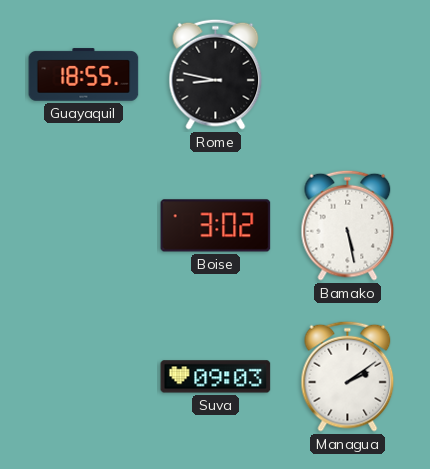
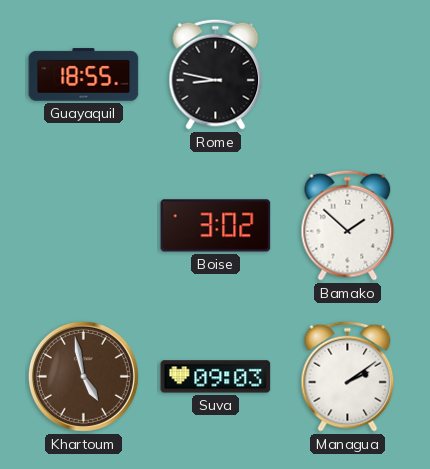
Bamako: 5:28 -> 1:52 (348, 225)
Khartoum: none -> 4:58 (83, 376)
